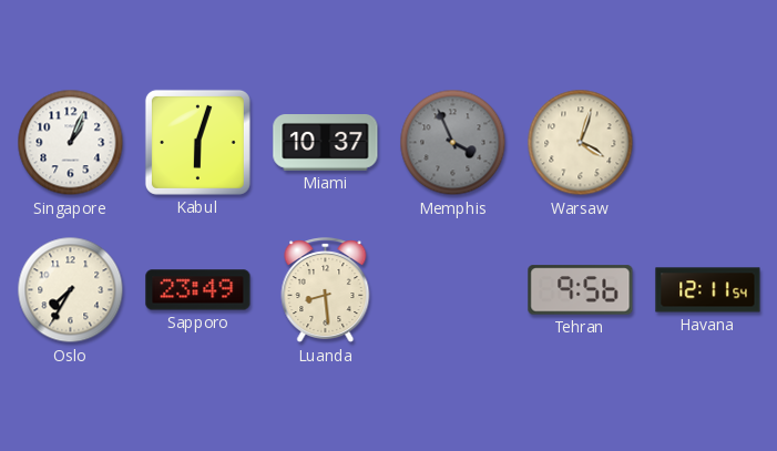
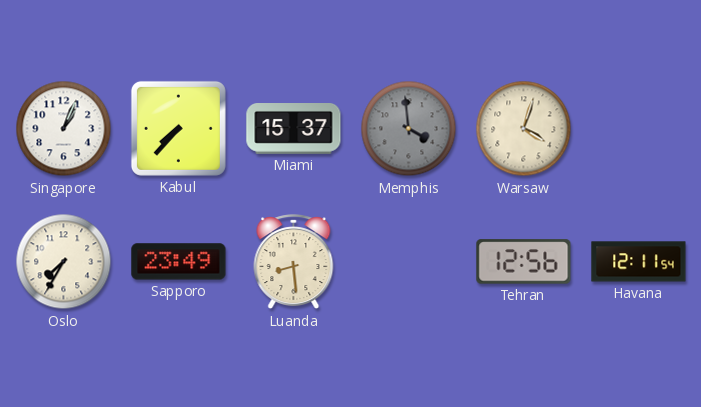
Kabul: 6:03 -> 7:37 (178, 128)
Miami: 10:37 -> 15:37 (294, 129)
Memphis: 3:56 -> 3:59 (409, 129)
Tehran: 9:56 -> 12:56 (524, 262)
